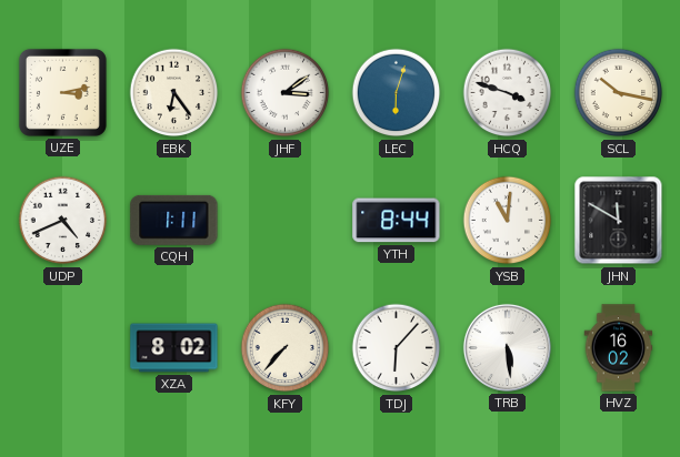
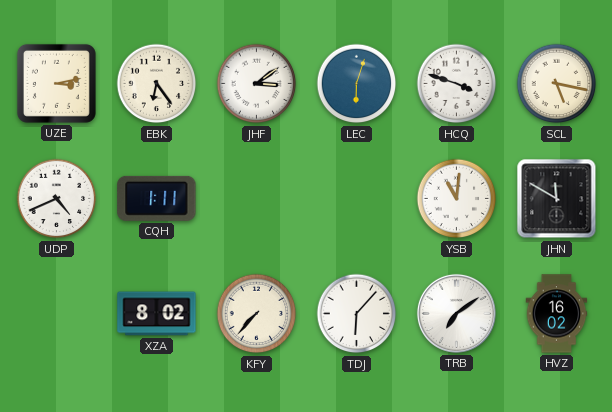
SCL: 10:17 -> 5:17 (557, 84)
YTH: 8:44 -> none (397, 221)
TRB: 5:29 -> 7:09 (456, 313)
